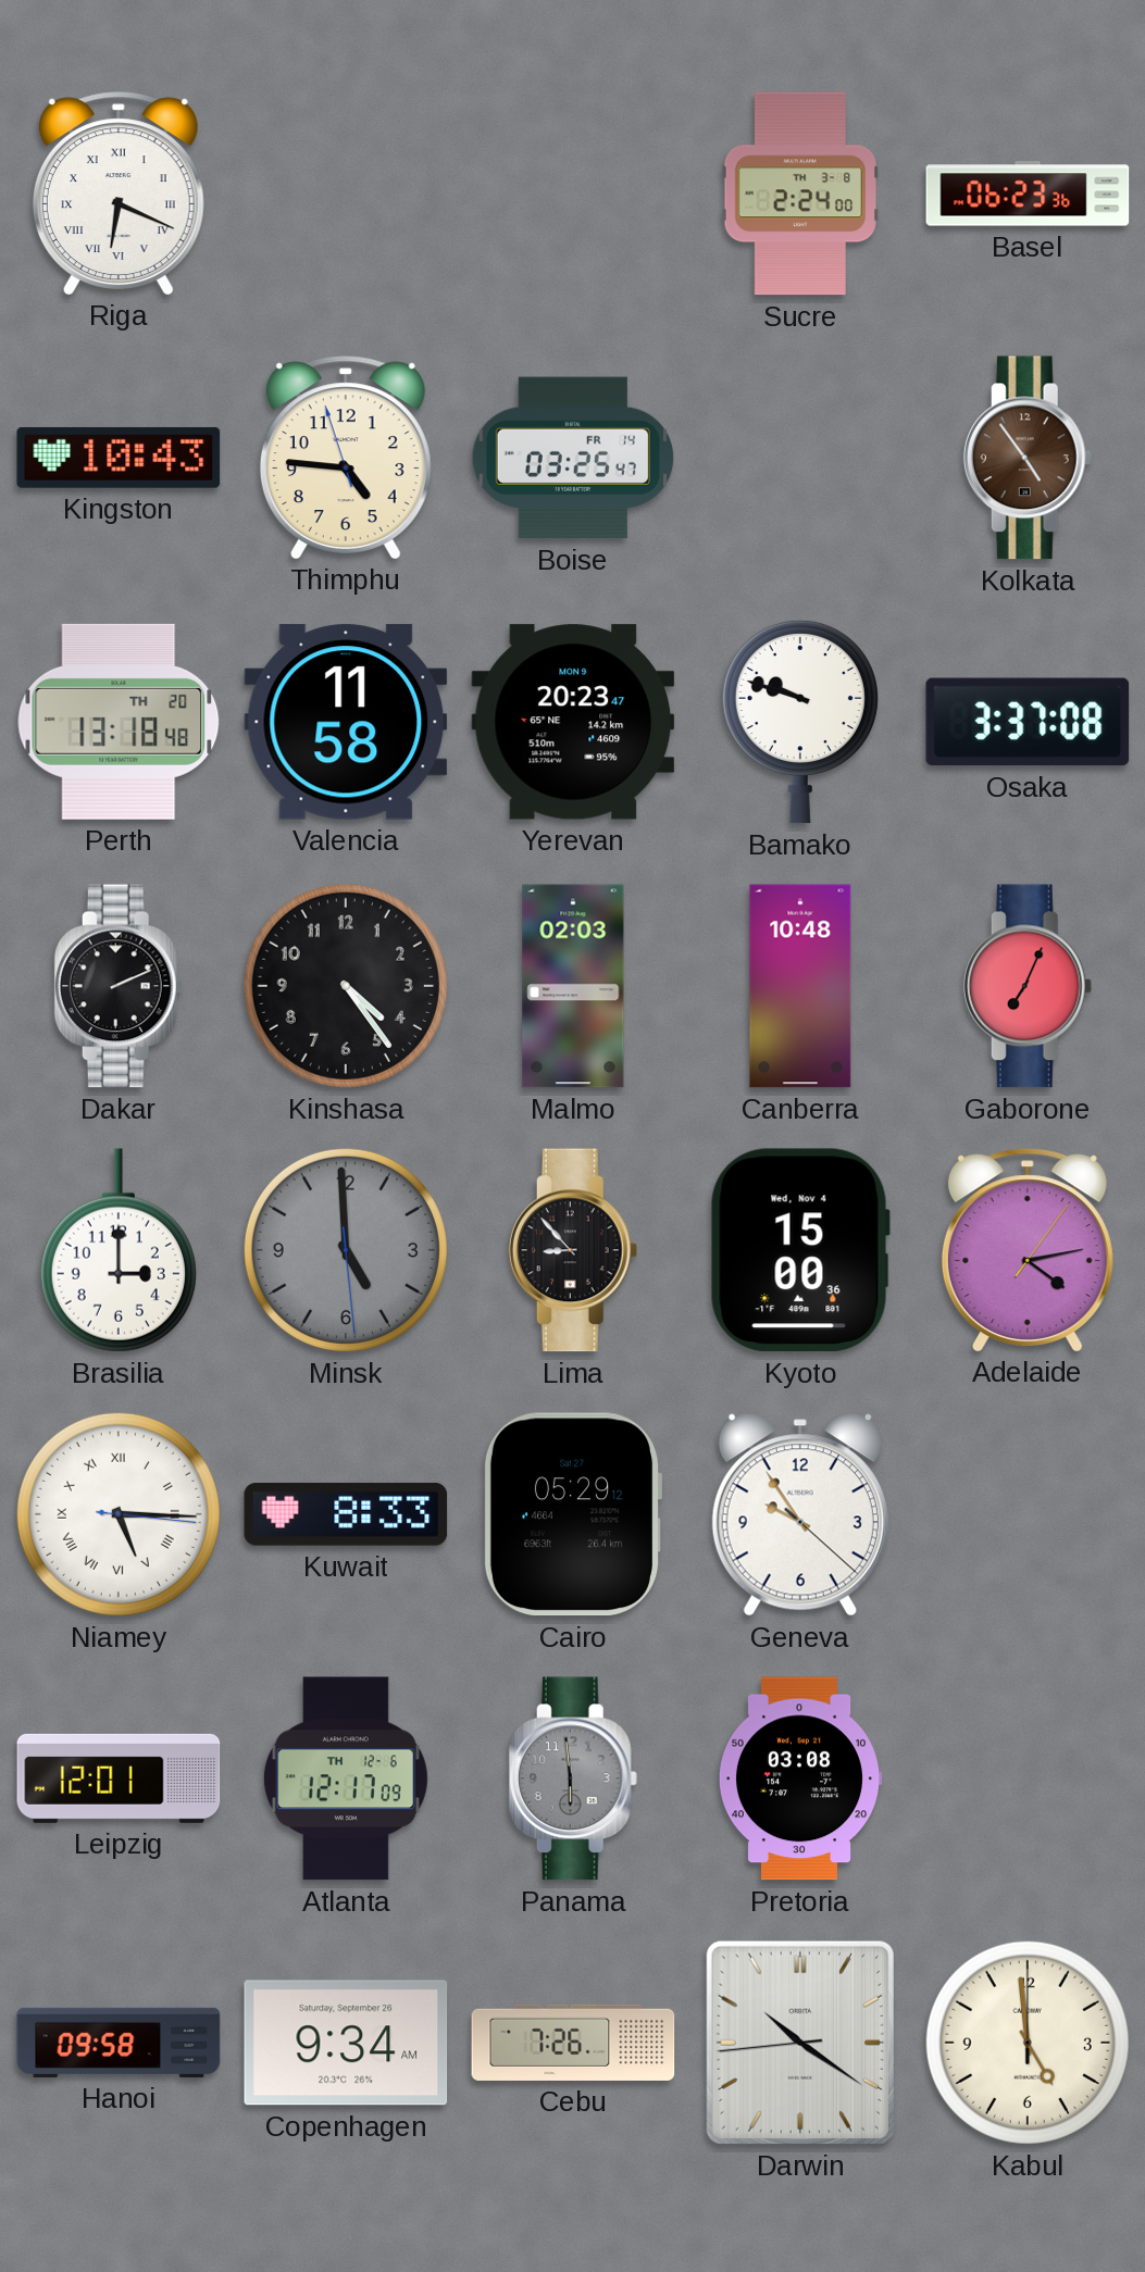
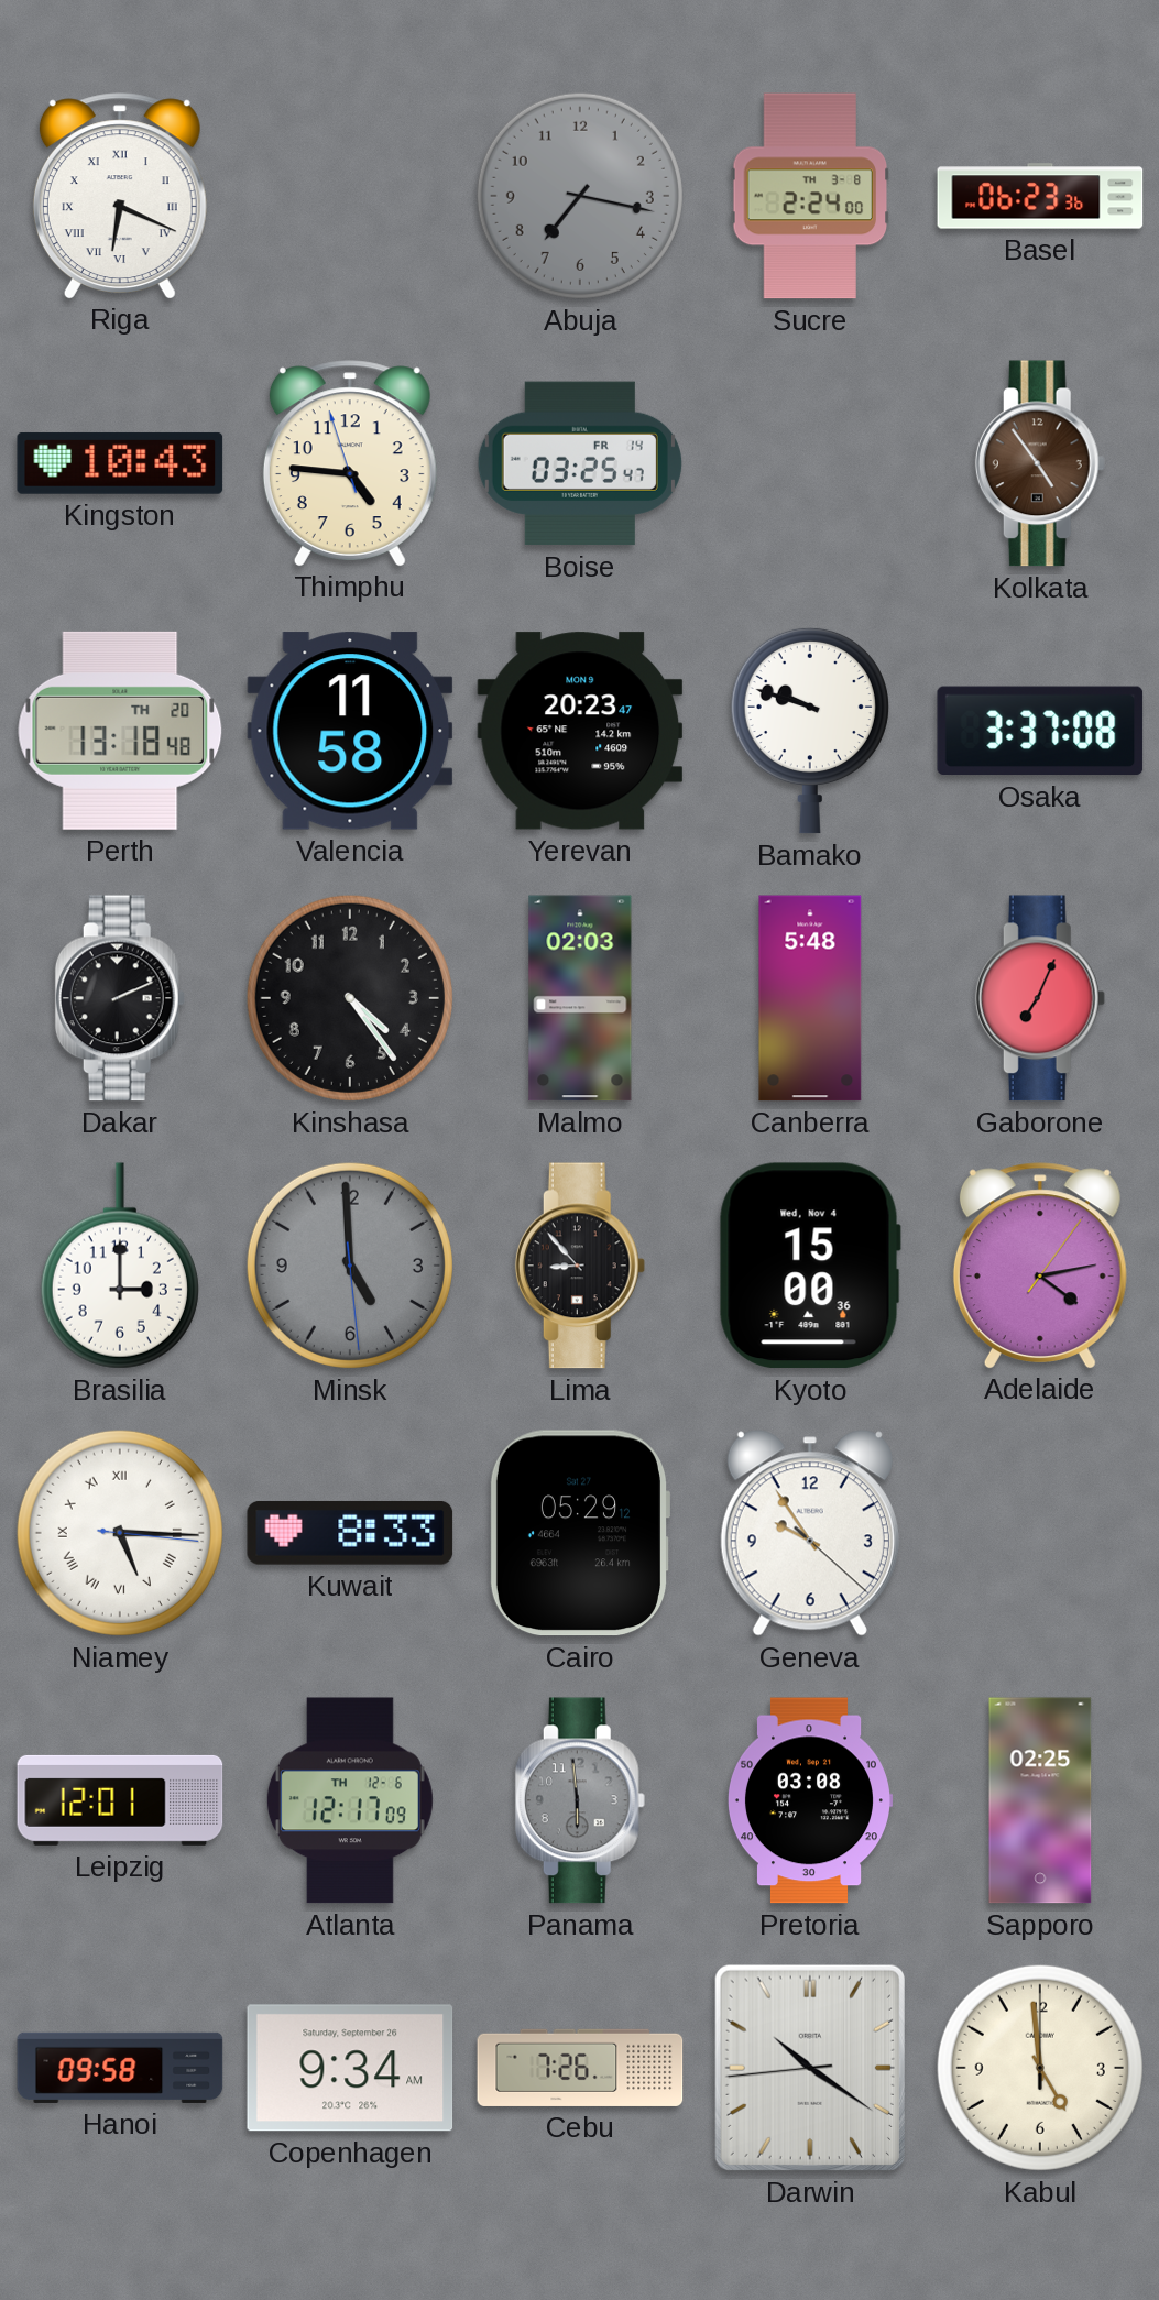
Abuja: none -> 7:17 (580, 196)
Canberra: 10:48 -> 5:48 (810, 998)
Sapporo: none -> 02:25 (1040, 1800)
